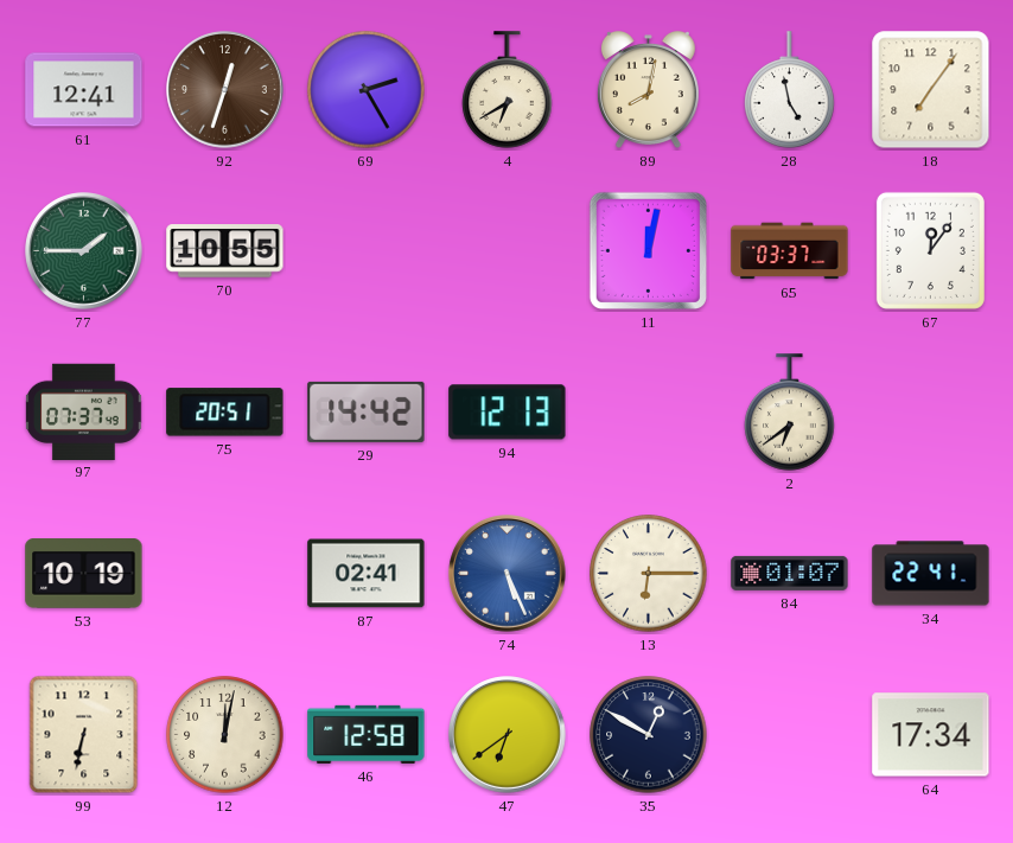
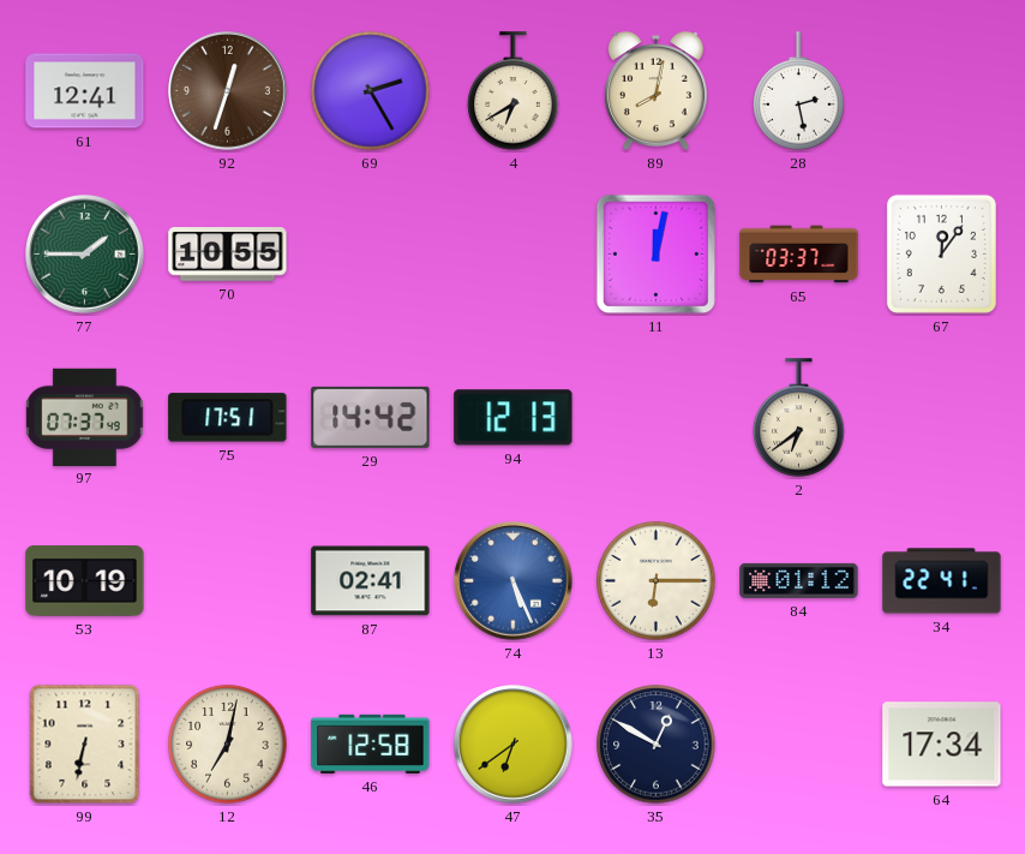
28: 4:58 -> 2:28 (799, 91)
18: 7:06 -> none (931, 90)
75: 20:51 -> 17:51 (228, 418)
84: 01:07 -> 01:12 (799, 580)
12: 12:02 -> 7:02 (228, 745)
